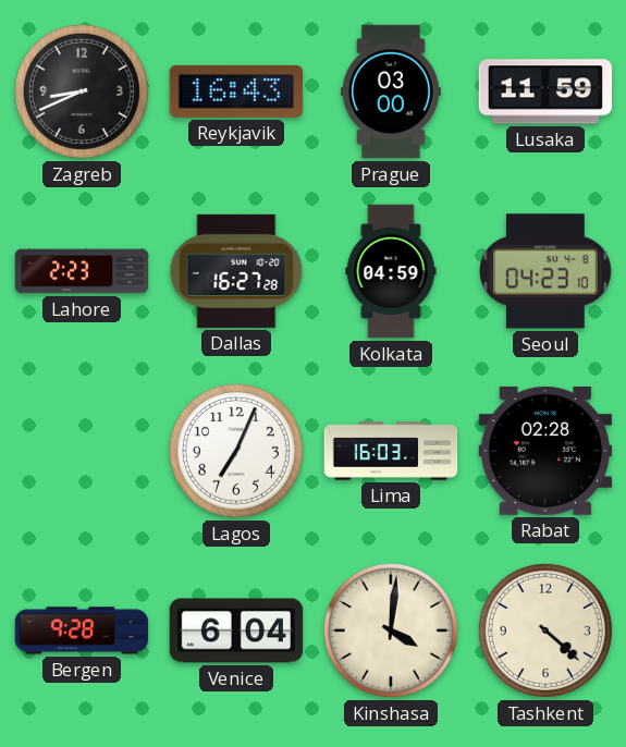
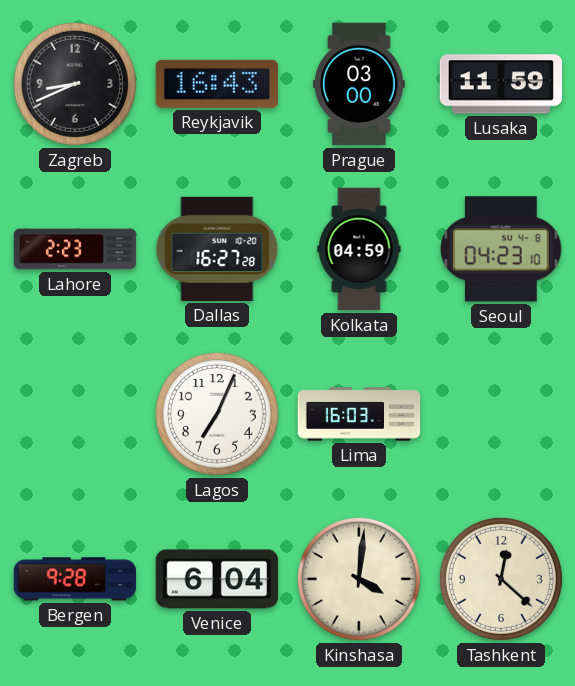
Rabat: 02:28 -> none (545, 451)
Tashkent: 4:22 -> 12:22 (501, 579)
